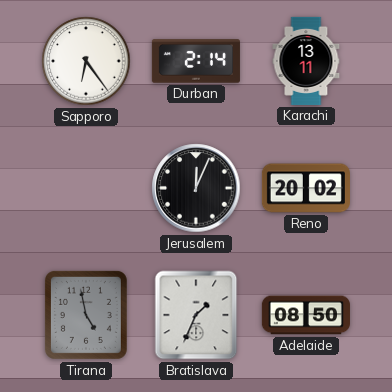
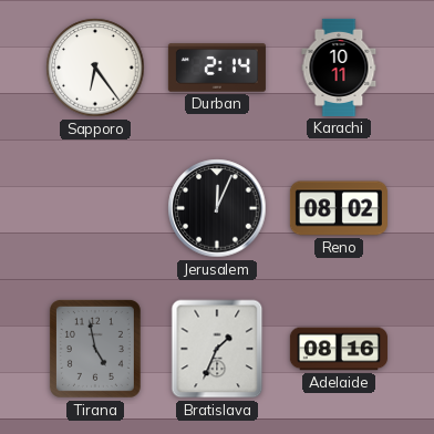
Karachi: 13:11 -> 10:11 (339, 68)
Reno: 20:02 -> 08:02 (339, 208)
Adelaide: 08:50 -> 08:16 (339, 349)
